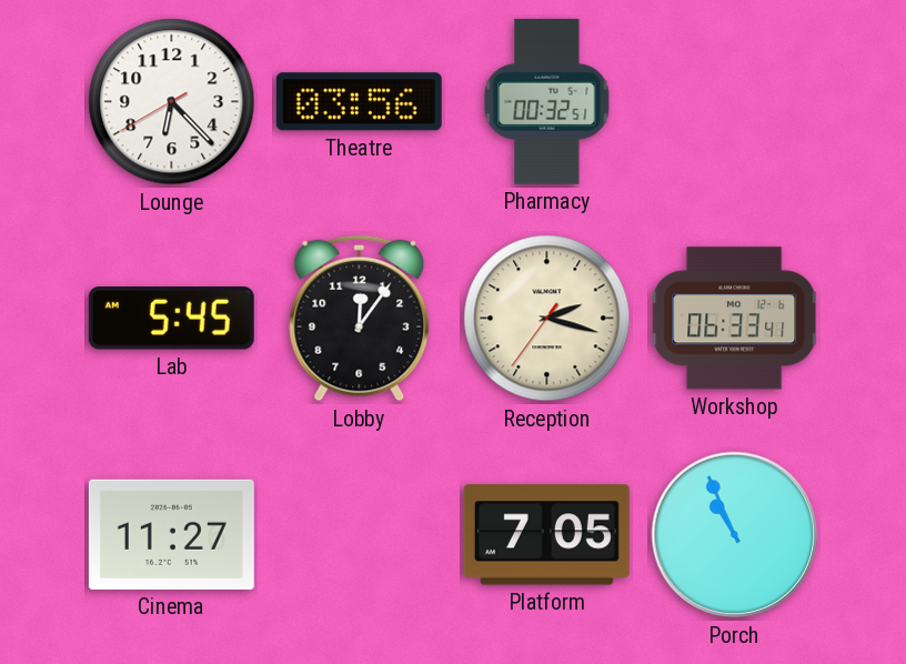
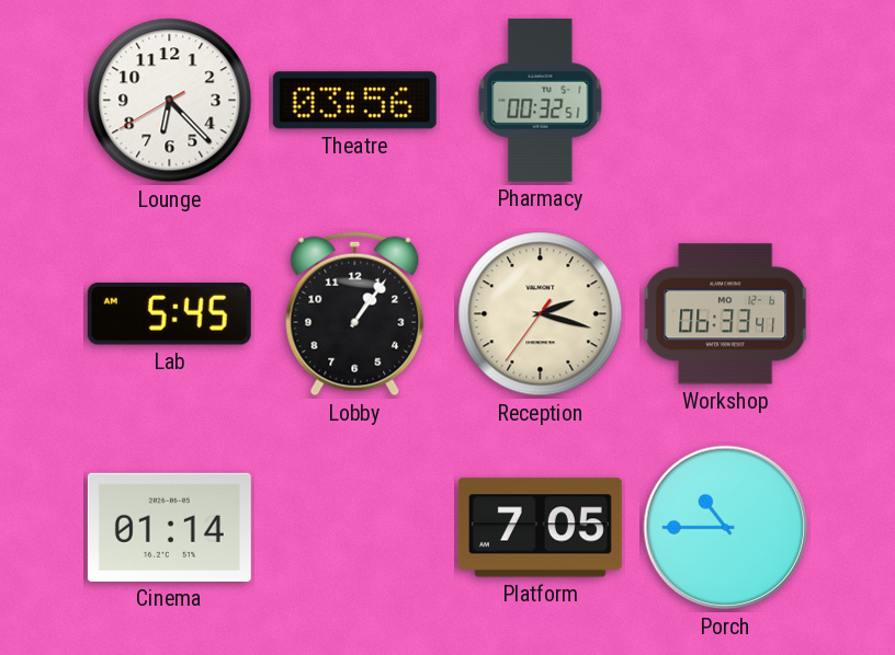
Lobby: 12:06 -> 1:06 (355, 314)
Cinema: 11:27 -> 01:14 (169, 527)
Porch: 10:56 -> 10:45 (726, 528)
